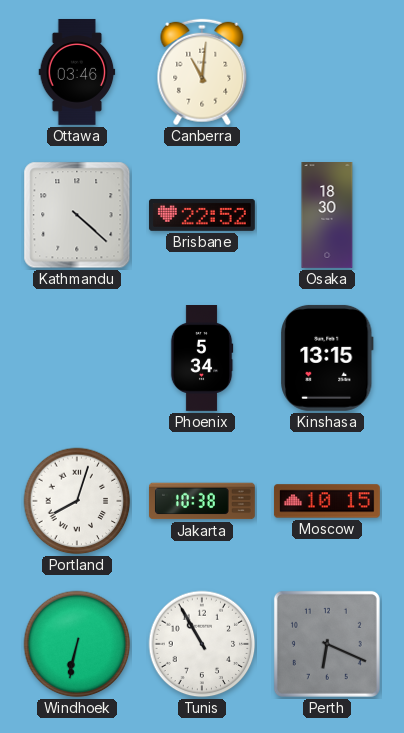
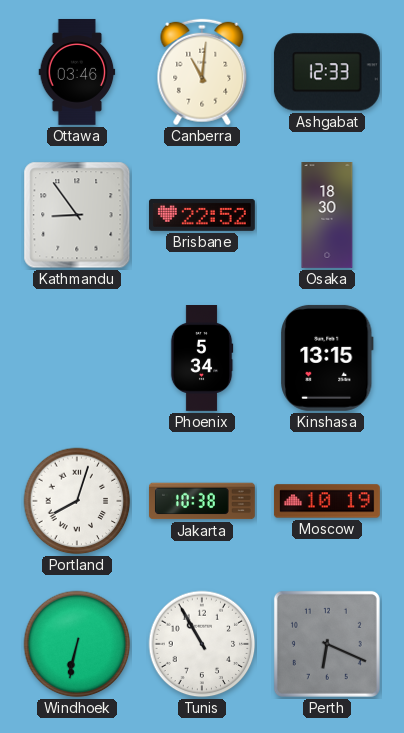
Ashgabat: none -> 12:33 (327, 72)
Kathmandu: 4:22 -> 8:54 (77, 215)
Moscow: 10:15 -> 10:19 (327, 501)
